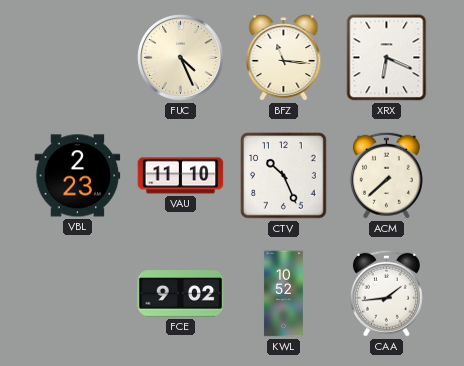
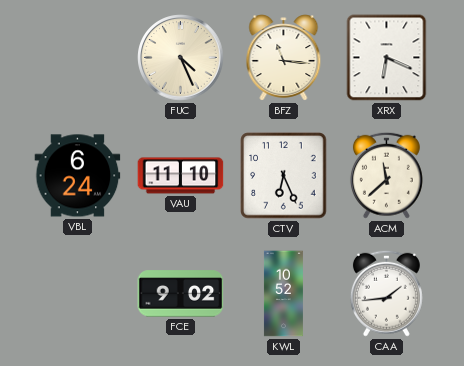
VBL: 2:23 -> 6:24 (78, 176)
CTV: 10:26 -> 6:26 (284, 176)
ACM: 7:38 -> 11:38 (386, 175)
